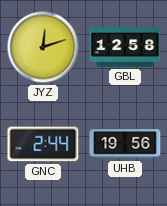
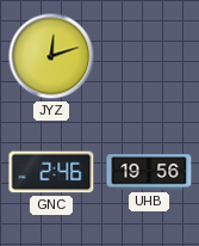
GBL: 12:58 -> none (125, 47)
GNC: 2:44 -> 2:46 (51, 172)
